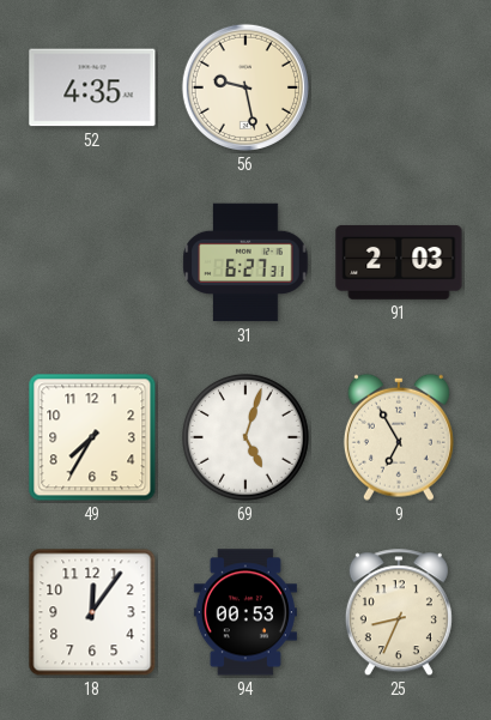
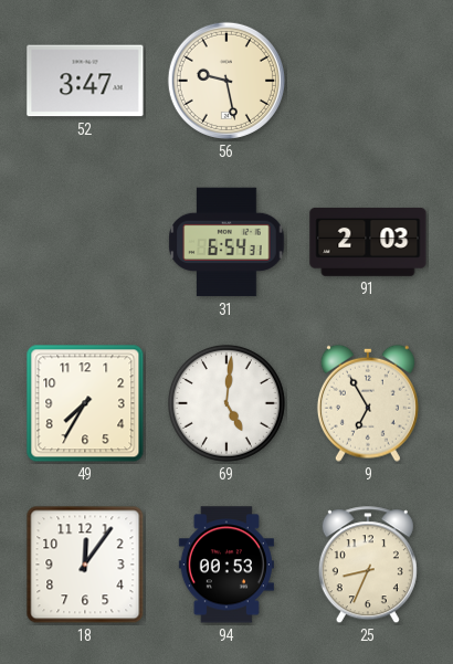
52: 4:35 -> 3:47 (85, 81)
31: 6:27 -> 6:54 (227, 242)
69: 5:03 -> 5:01 (227, 403)
